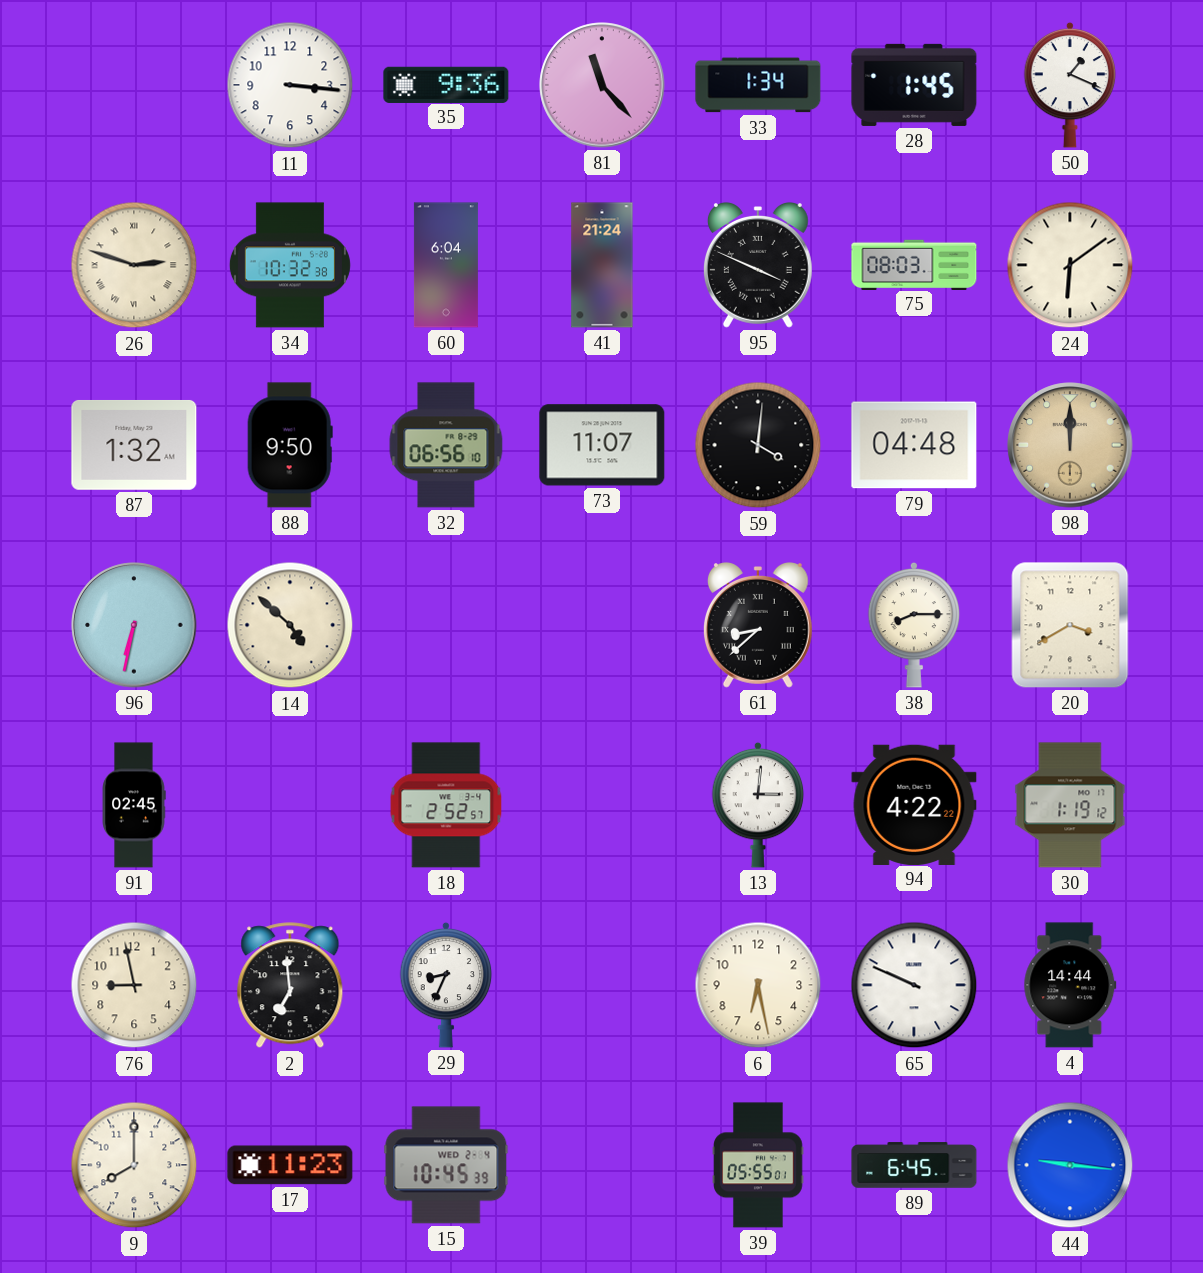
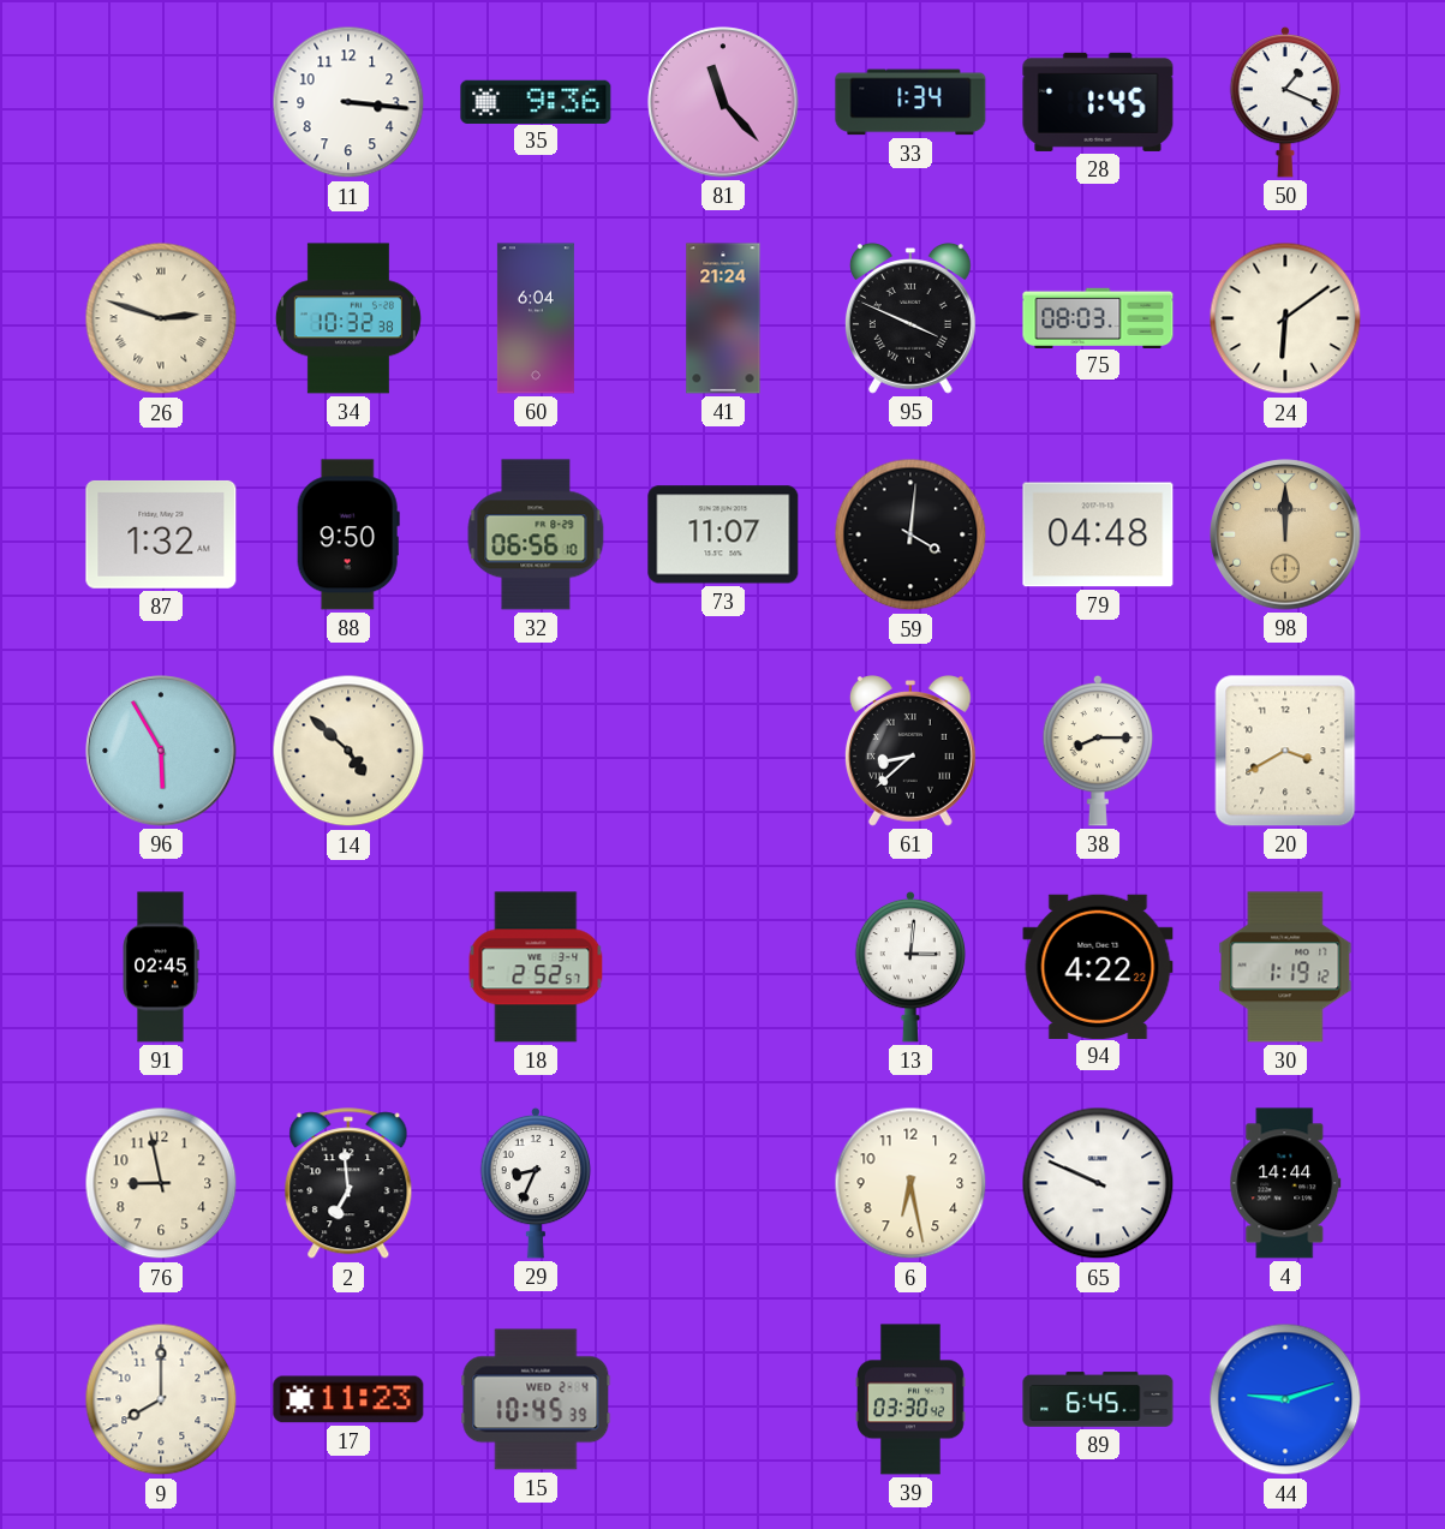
96: 6:32 -> 5:55 (161, 751)
39: 05:55 -> 03:30 (910, 1399)
44: 9:16 -> 9:12 (1285, 1399)
